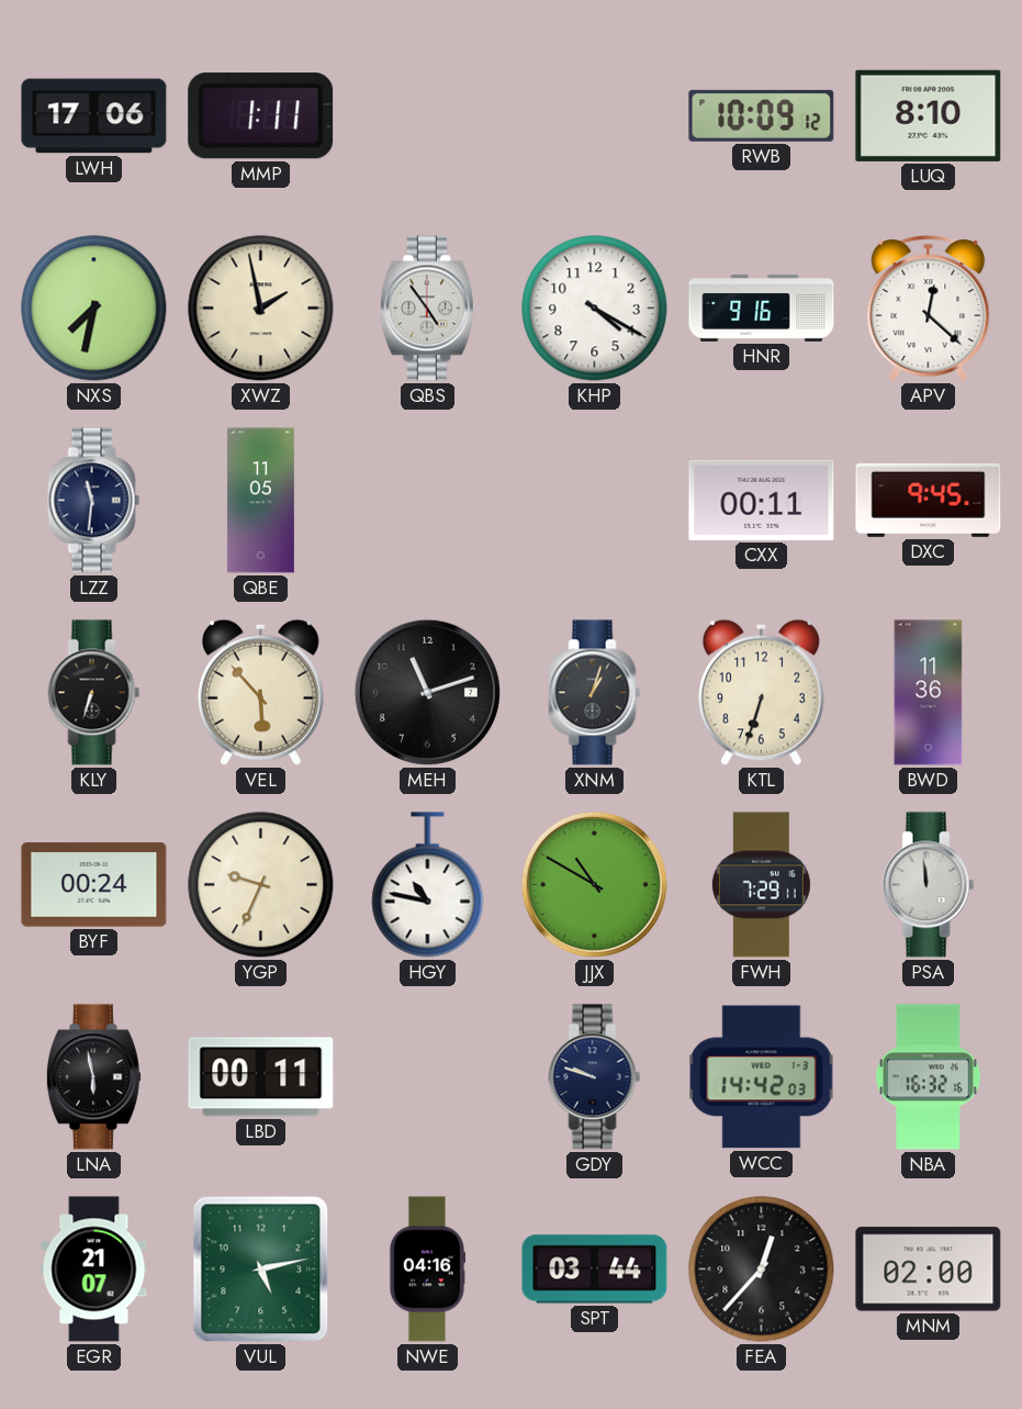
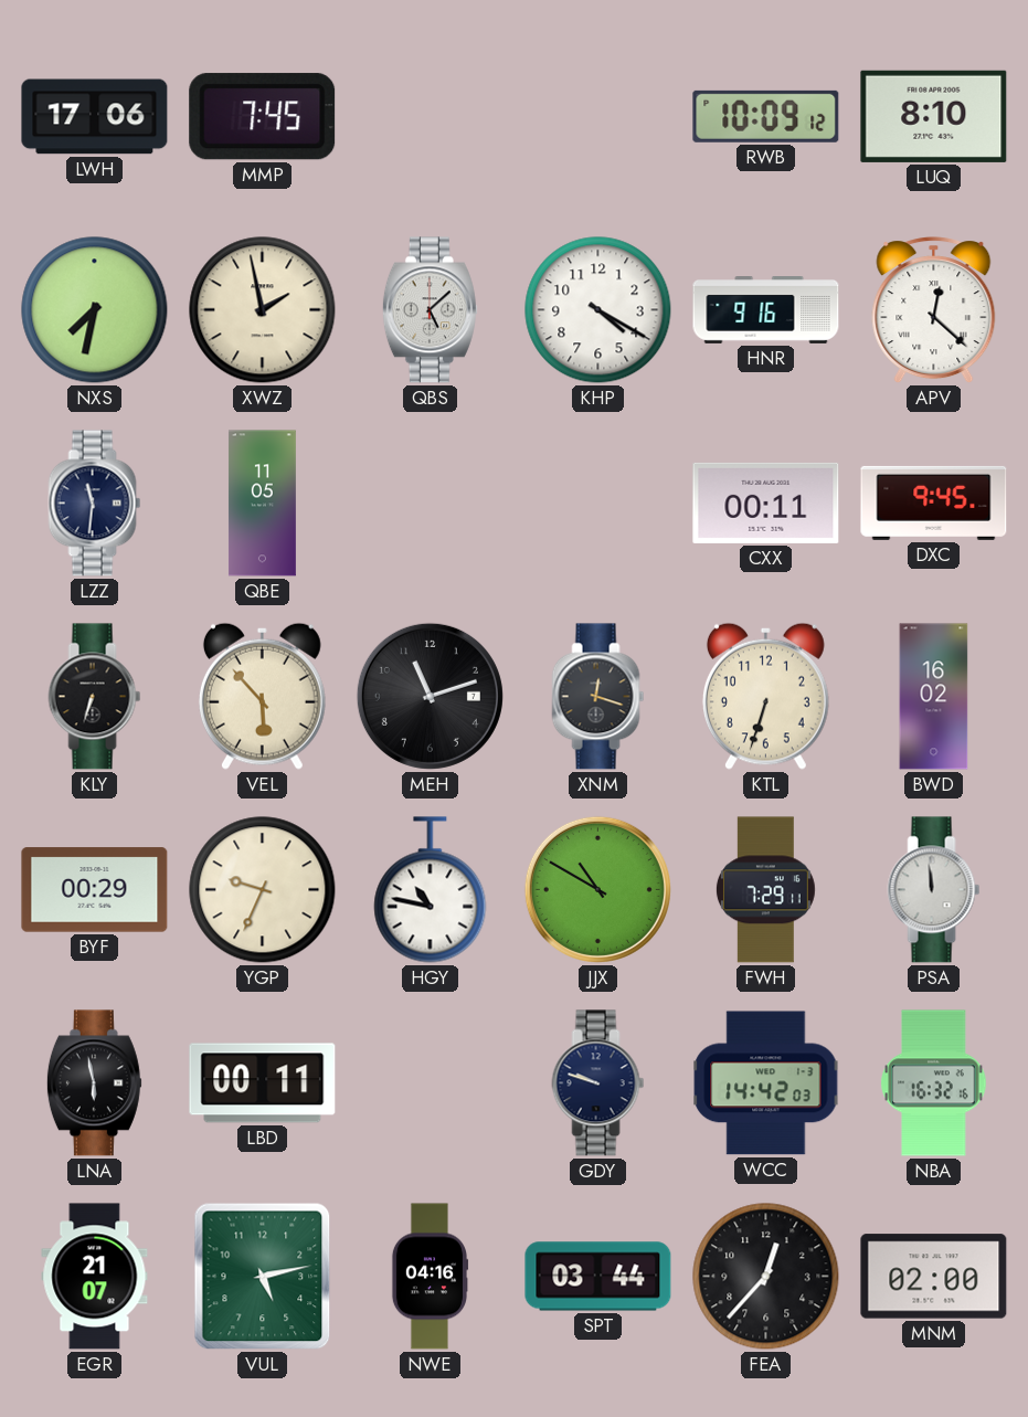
MMP: 1:11 -> 7:45 (263, 117)
QBS: 4:54 -> 5:08 (430, 310)
XNM: 1:03 -> 12:18 (598, 697)
BWD: 11:36 -> 16:02 (934, 697)
BYF: 00:24 -> 00:29 (95, 890)
